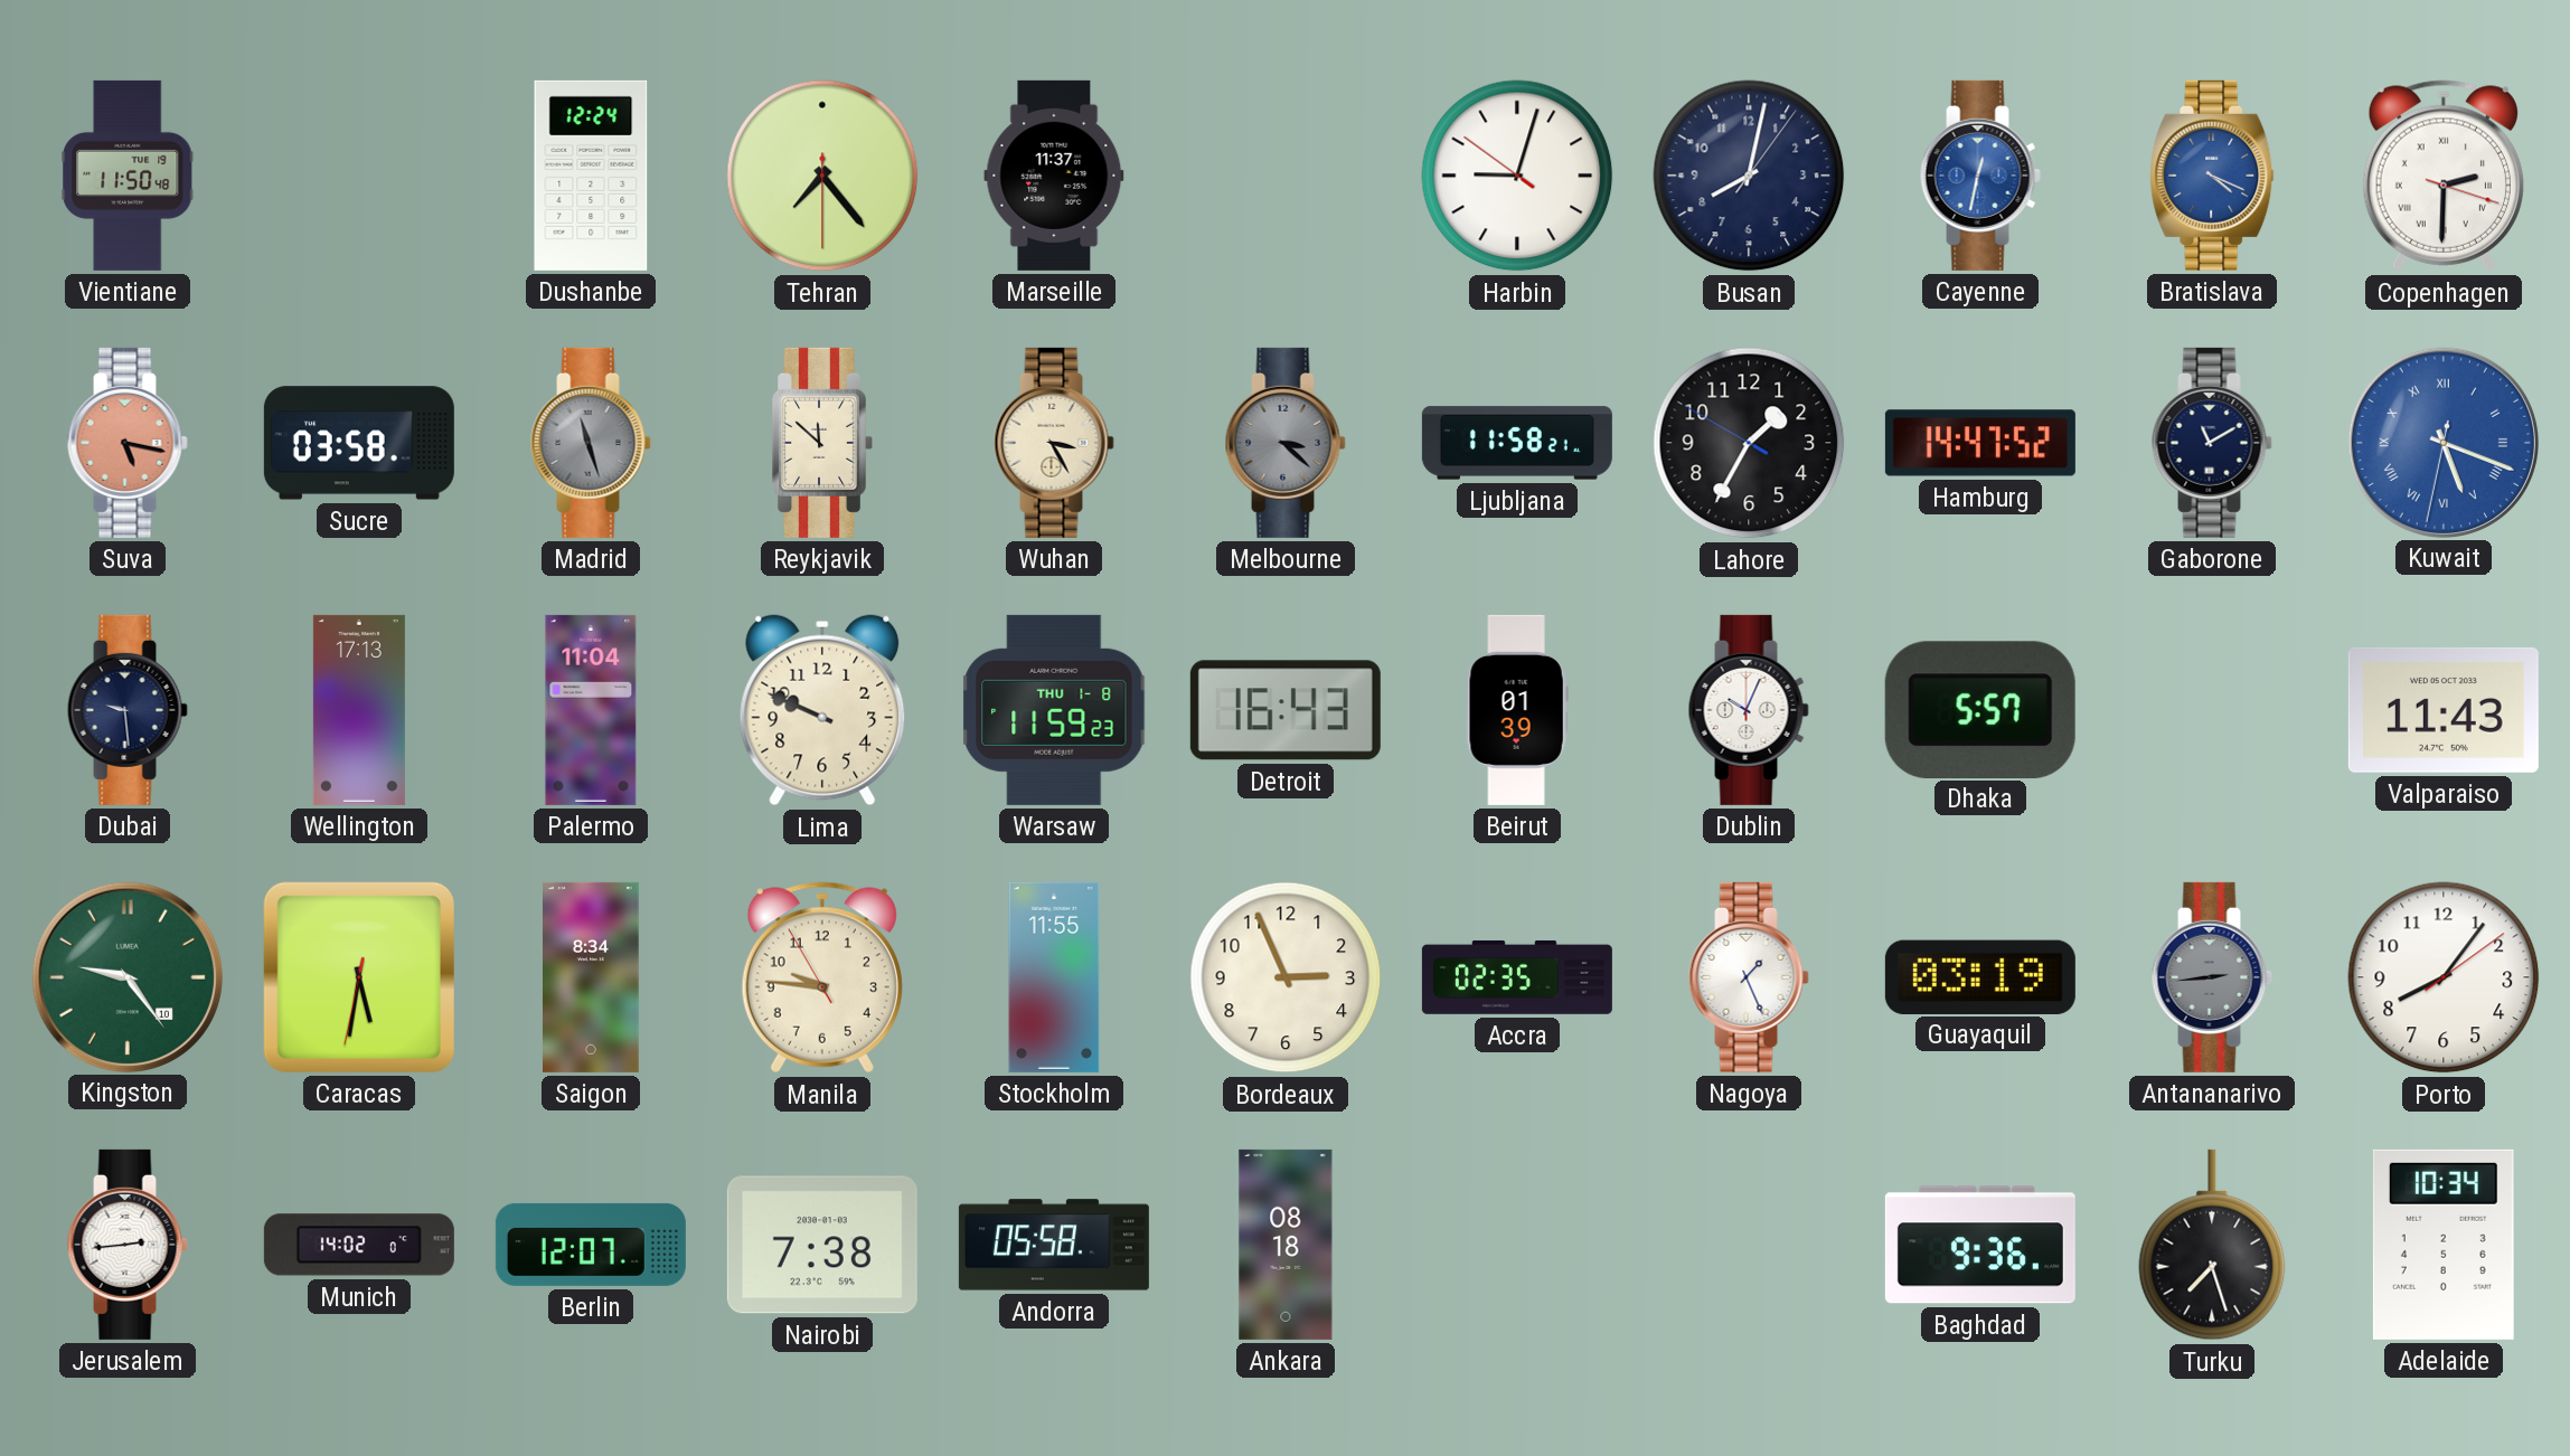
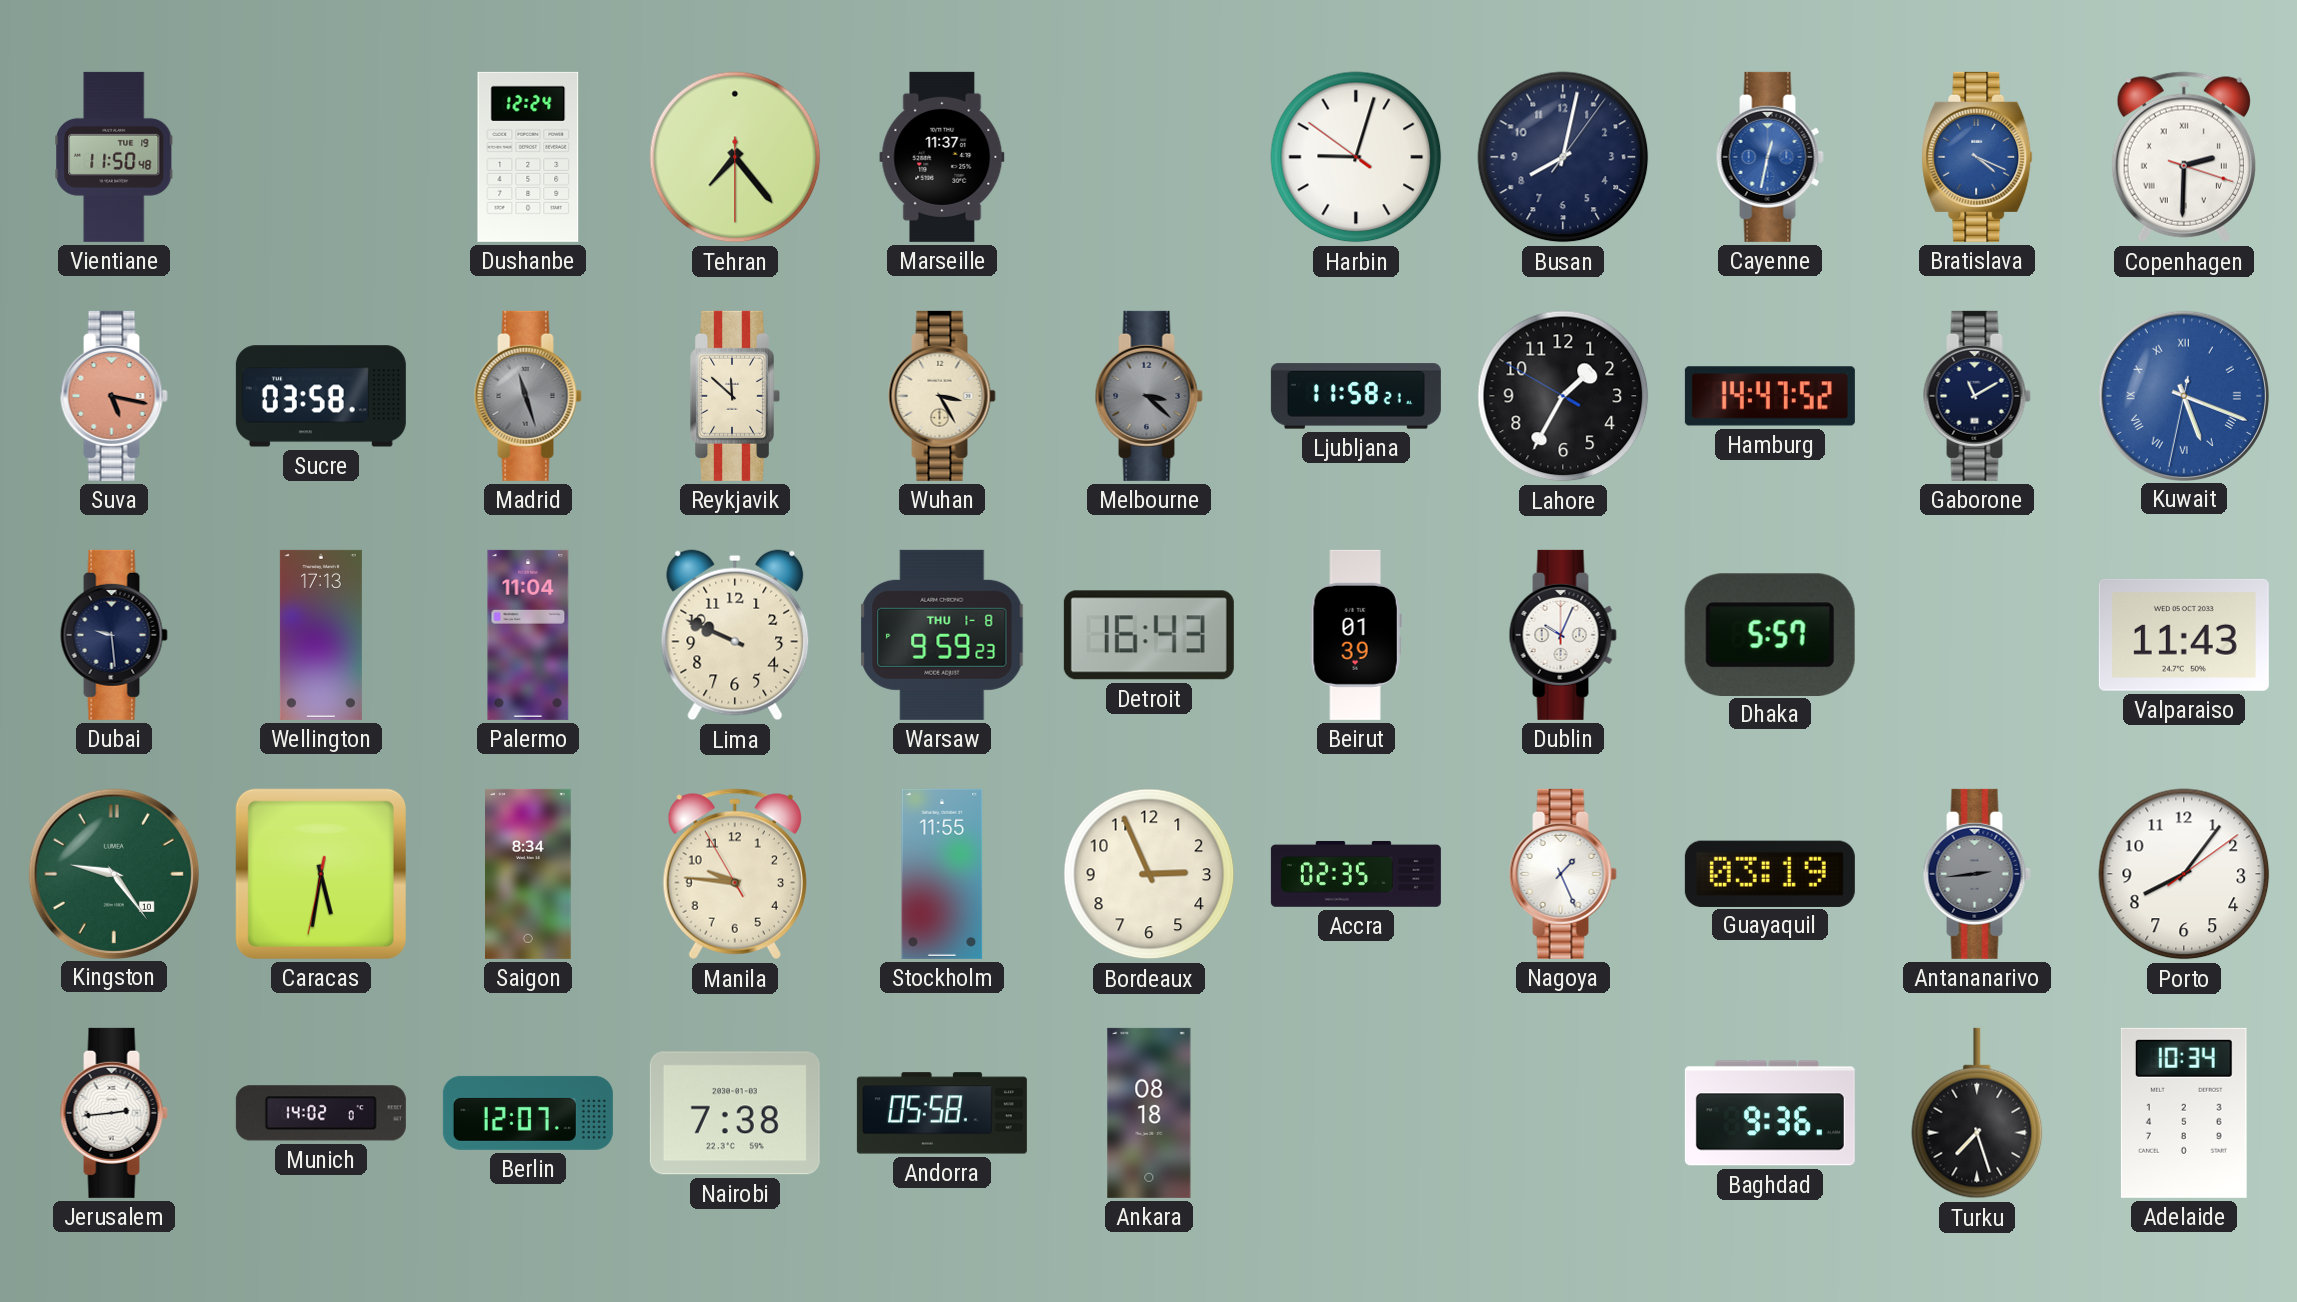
Warsaw: 11:59 -> 9:59 (942, 635)
